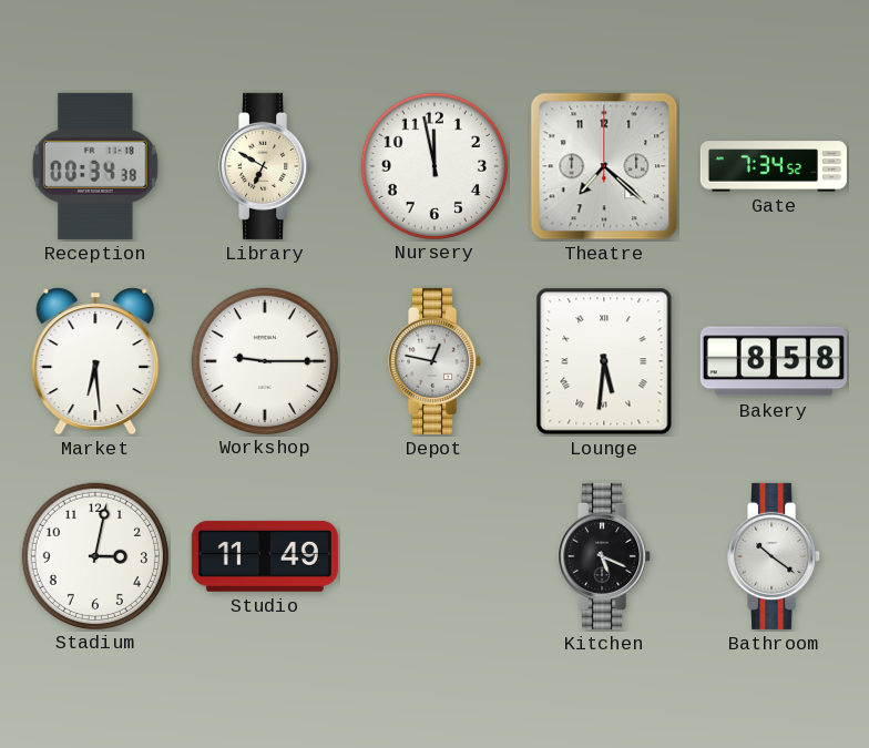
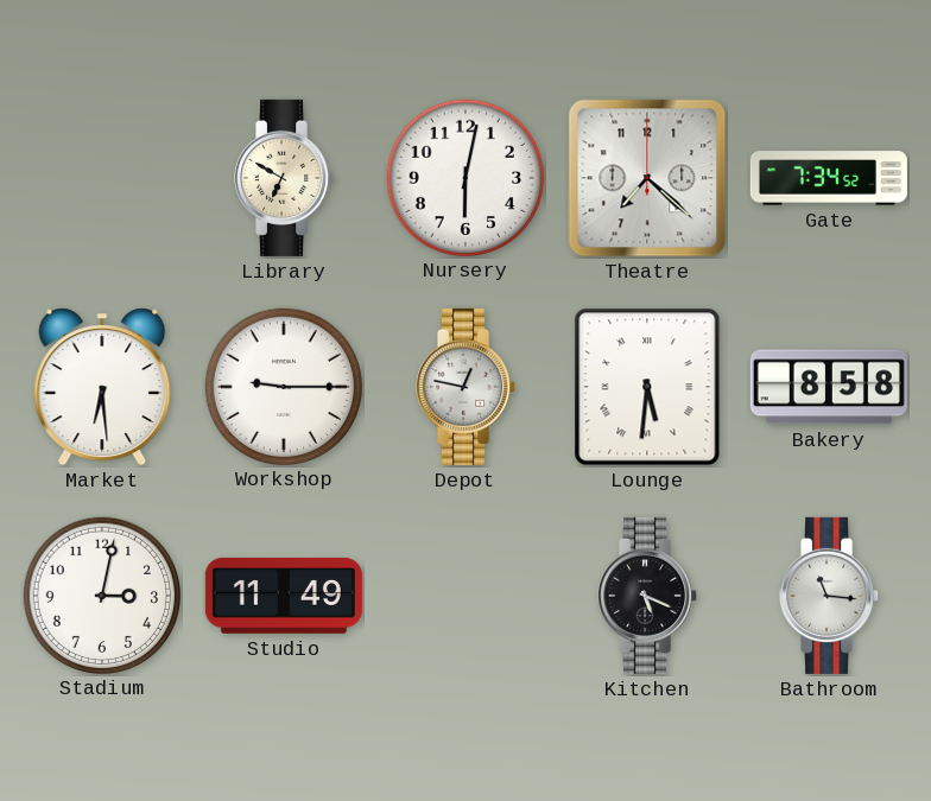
Reception: 00:34 -> none (95, 166)
Nursery: 11:58 -> 6:02 (464, 177)
Bathroom: 10:21 -> 11:16 (830, 596)
